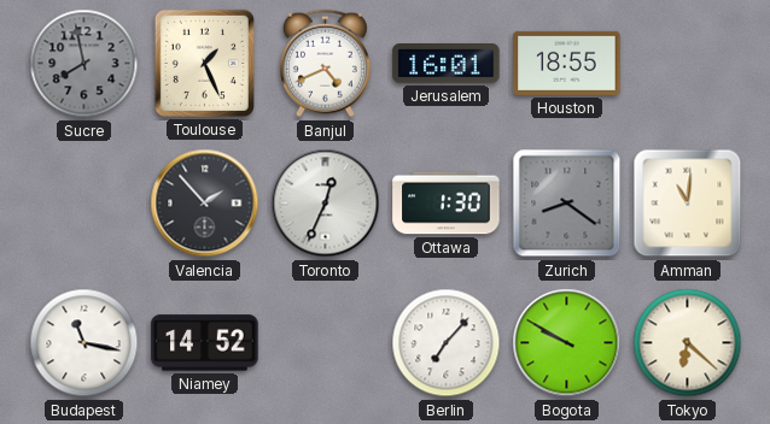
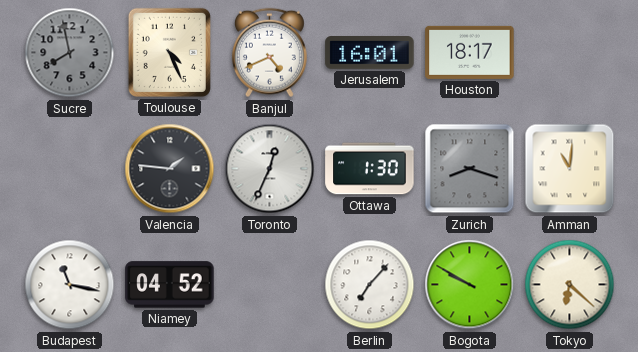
Toulouse: 1:26 -> 4:26 (169, 52)
Houston: 18:55 -> 18:17 (470, 52)
Valencia: 1:53 -> 1:46 (170, 169)
Zurich: 8:21 -> 8:18 (470, 169)
Niamey: 14:52 -> 04:52 (170, 285)
